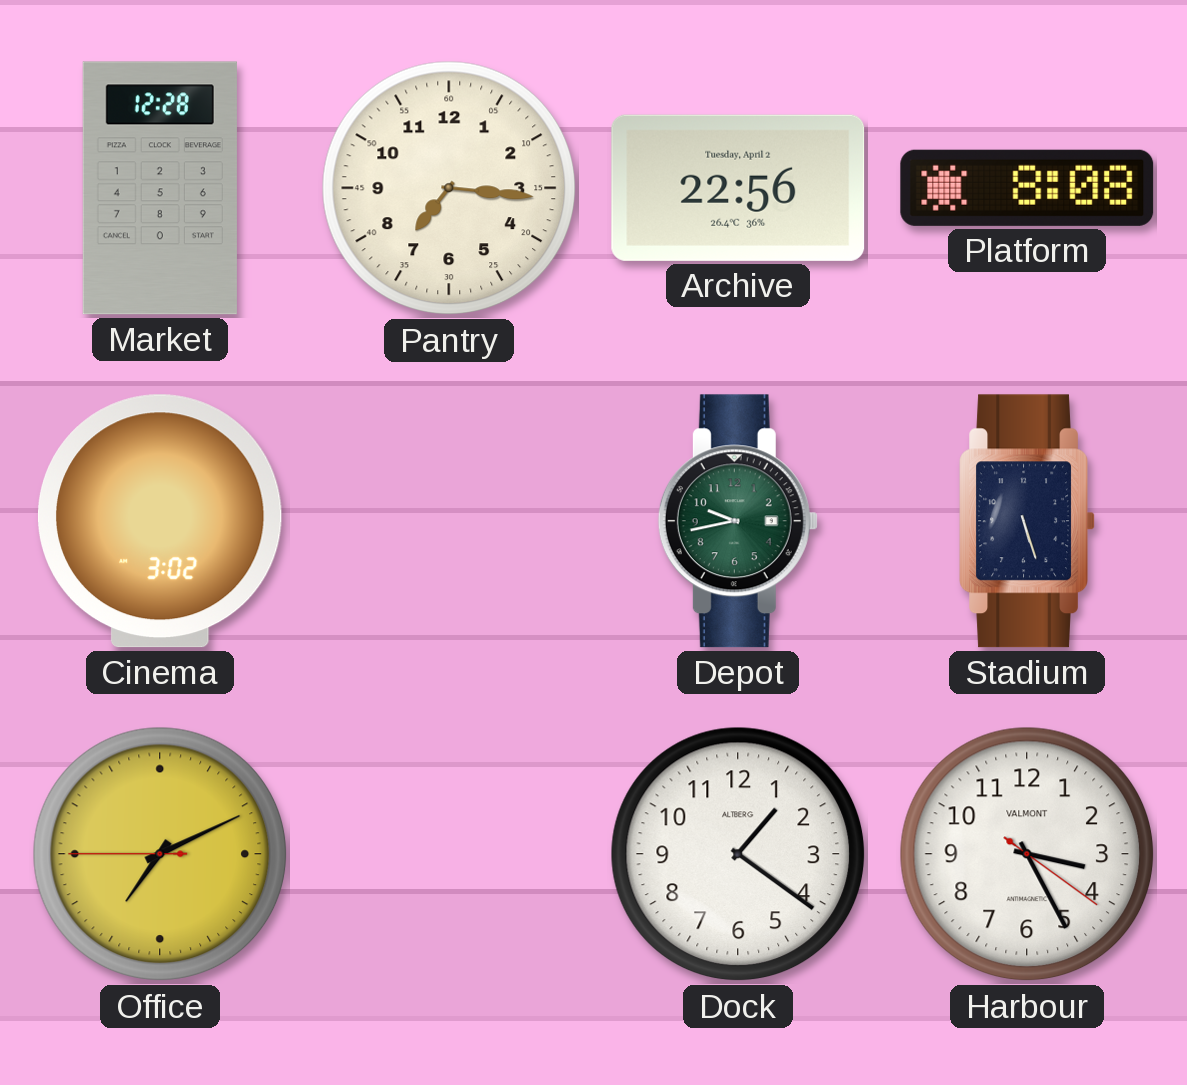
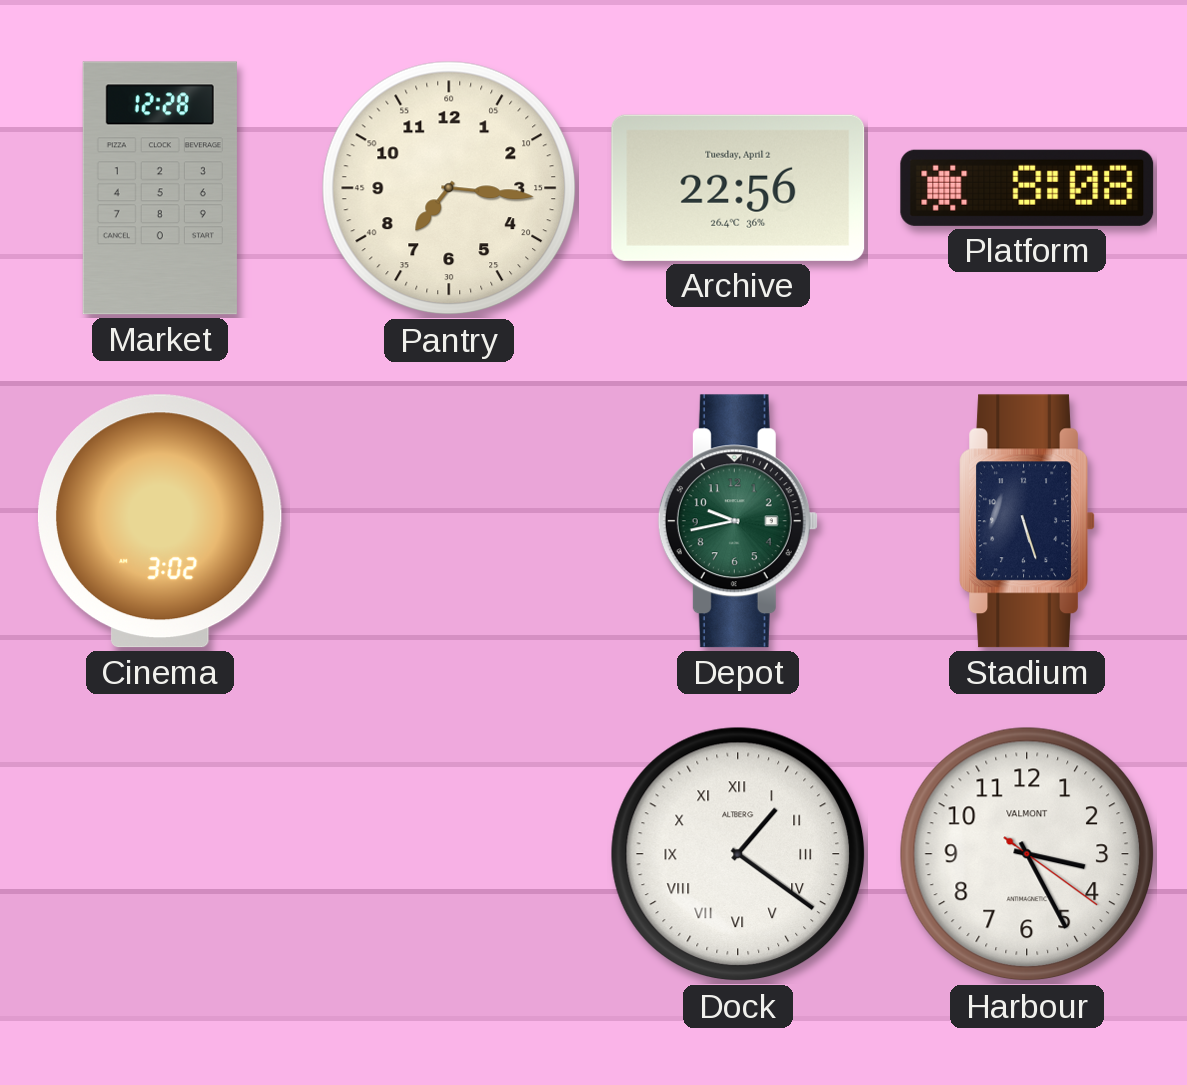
Office: 7:10 -> none (160, 854)
Dock numerals: Arabic -> Roman (738, 854)
